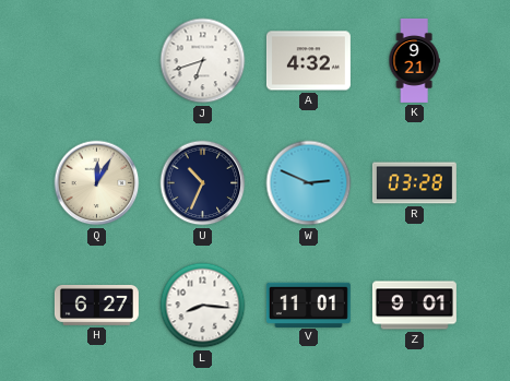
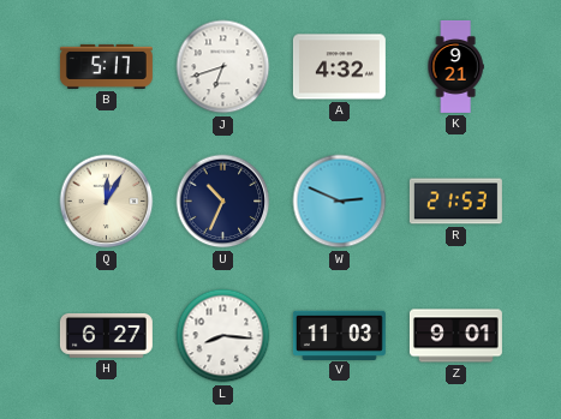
B: none -> 5:17 (106, 66)
R: 03:28 -> 21:53 (455, 202)
V: 11:01 -> 11:03 (339, 335)
